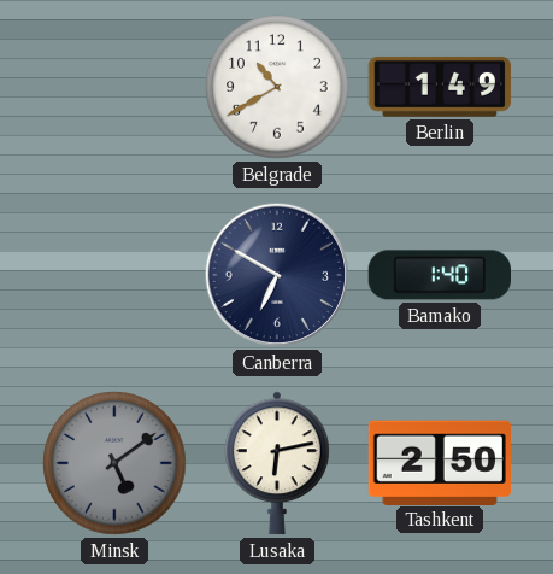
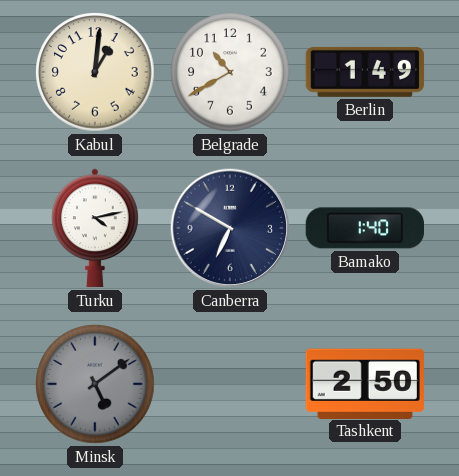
Kabul: none -> 1:01 (95, 72)
Turku: none -> 4:13 (96, 228)
Lusaka: 6:13 -> none (278, 463)
